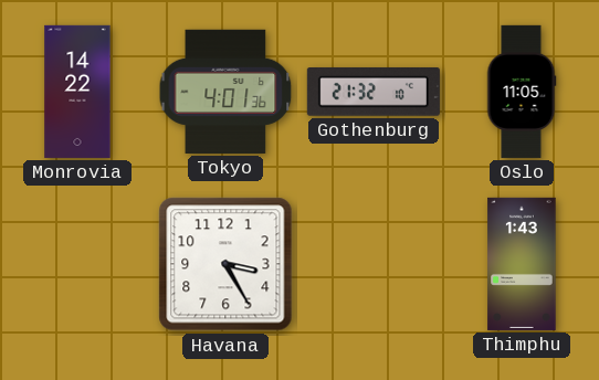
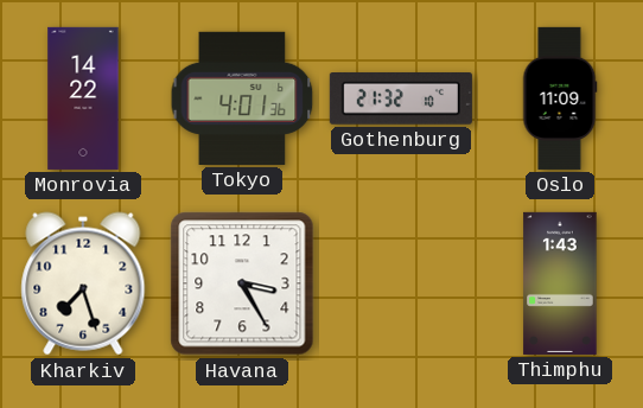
Oslo: 11:05 -> 11:09 (560, 98)
Kharkiv: none -> 7:27 (83, 283)
